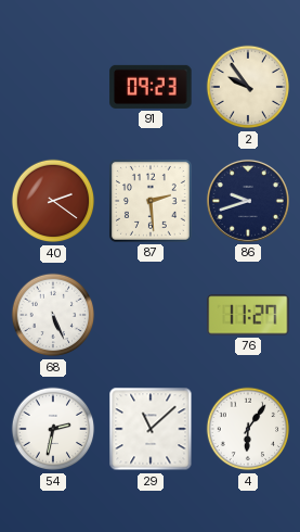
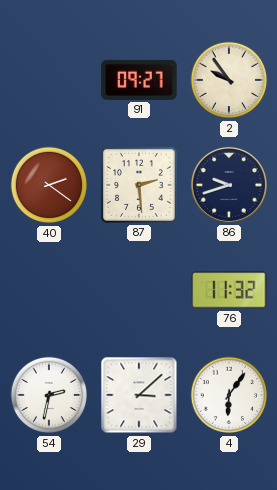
91: 09:23 -> 09:27 (139, 80)
68: 5:26 -> none (53, 315)
76: 11:27 -> 11:32 (229, 290)
29: 11:08 -> 3:08 (139, 395)
